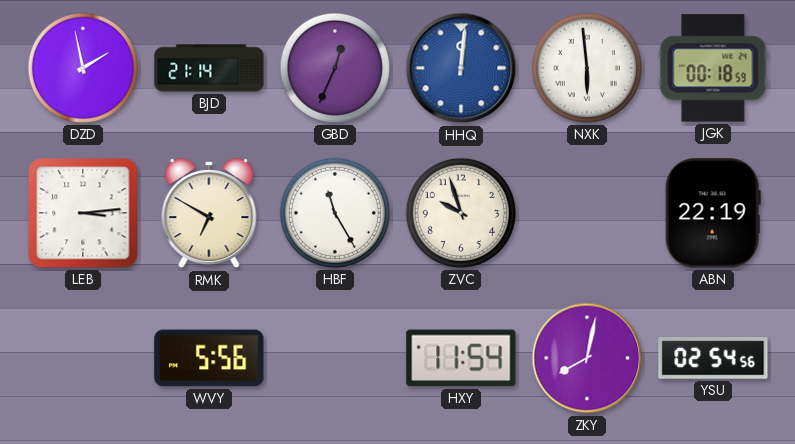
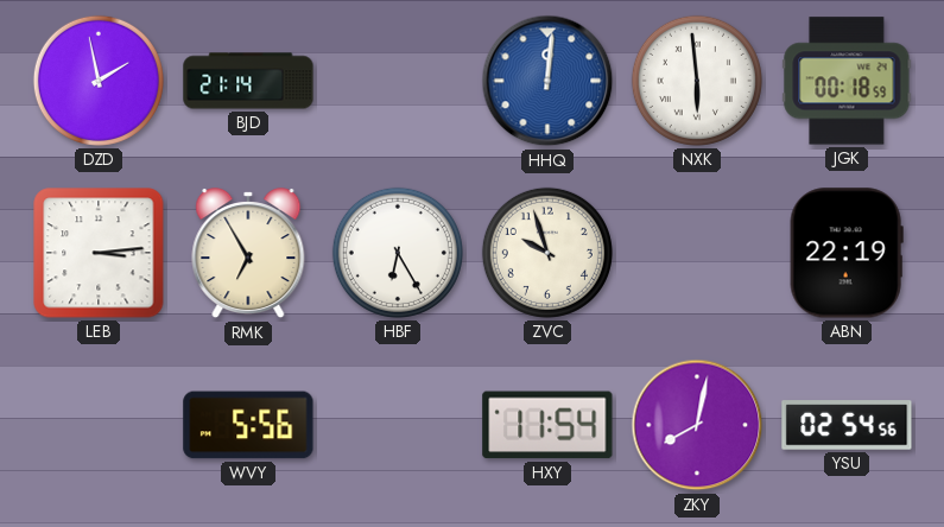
GBD: 12:34 -> none (335, 68)
RMK: 6:50 -> 6:55 (248, 254)
HBF: 11:25 -> 6:25 (398, 253)
